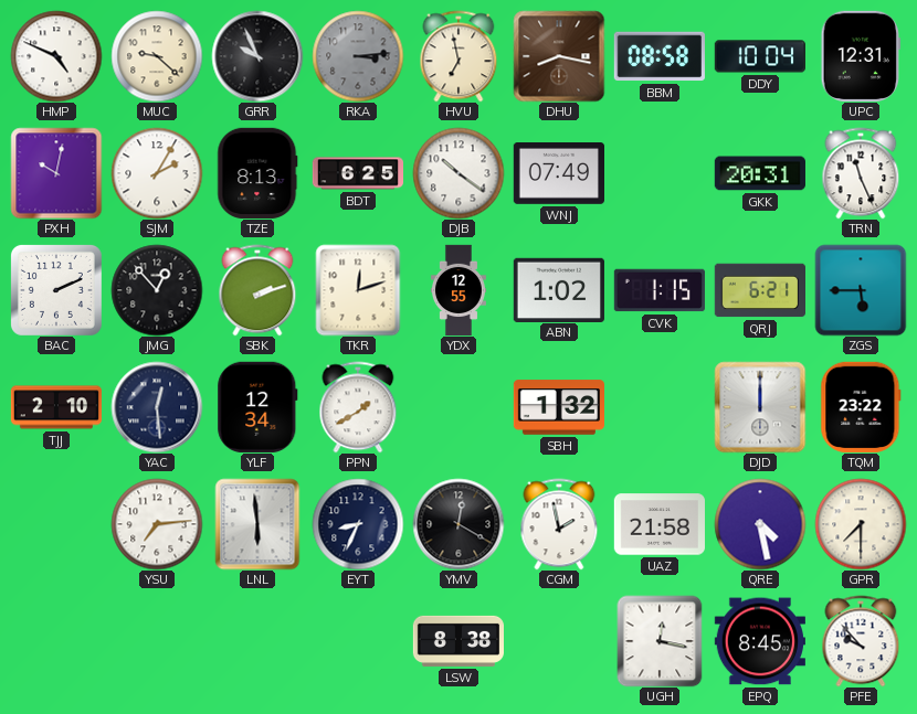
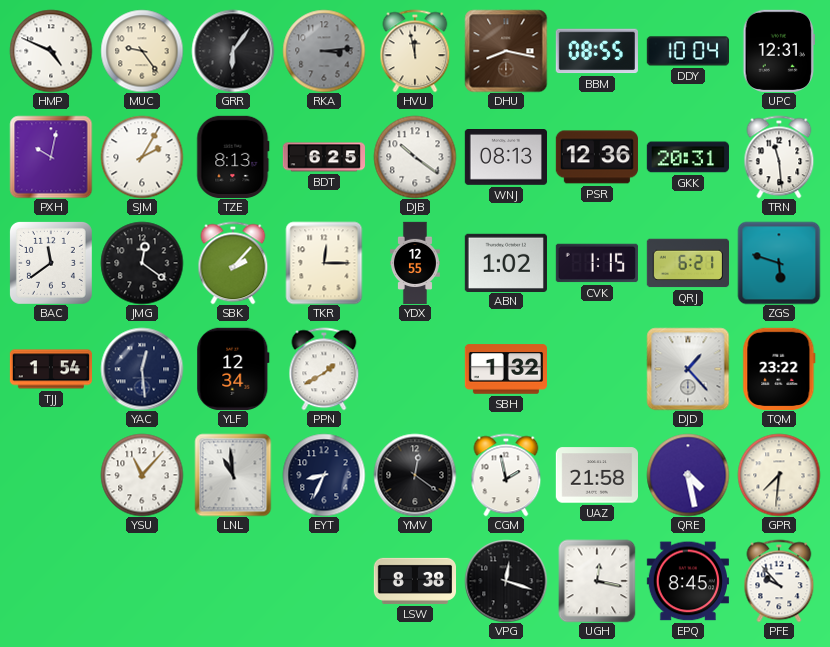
MUC: 9:22 -> 9:24 (142, 51)
GRR: 9:56 -> 6:06 (233, 51)
HVU: 6:58 -> 11:58 (415, 51)
BBM: 08:58 -> 08:55 (597, 51)
WNJ: 07:49 -> 08:13 (505, 158)
PSR: none -> 12:36 (597, 157)
TRN: 11:26 -> 11:29 (779, 157)
BAC: 2:11 -> 11:39 (51, 263)
JMG: 12:53 -> 12:21 (142, 263)
SBK: 2:12 -> 2:07 (233, 263)
TKR: 12:12 -> 12:15 (324, 263)
ZGS: 5:45 -> 5:48 (779, 263)
TJJ: 2:10 -> 1:54 (50, 369)
DJD: 12:00 -> 1:23 (688, 369)
YSU: 7:14 -> 11:07 (142, 475)
LNL: 5:59 -> 10:59 (233, 475)
YMV: 12:20 -> 12:21 (415, 475)
GPR: 7:30 -> 7:31 (779, 475)
VPG: none -> 12:18 (506, 581)
